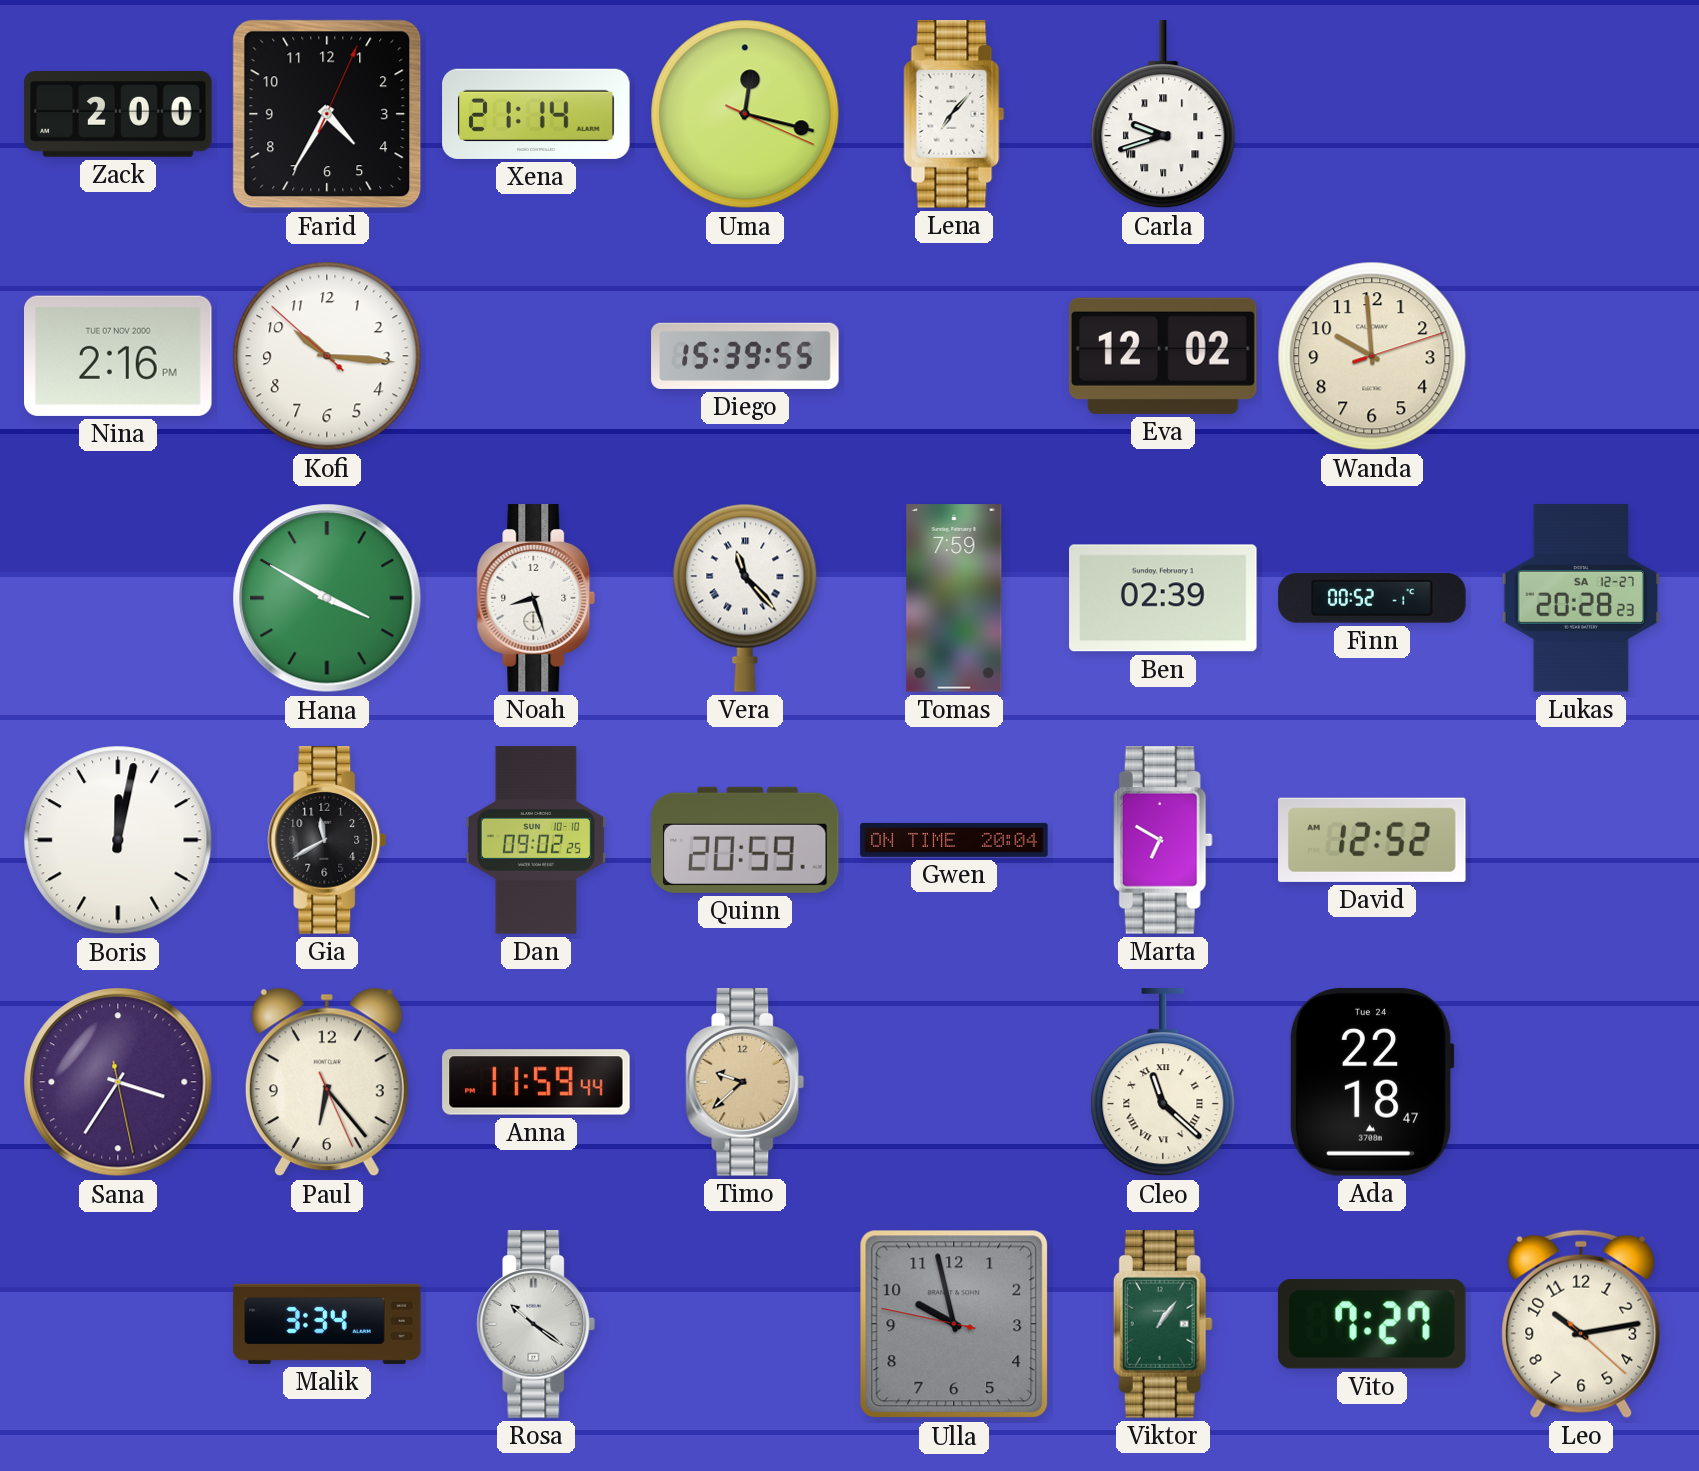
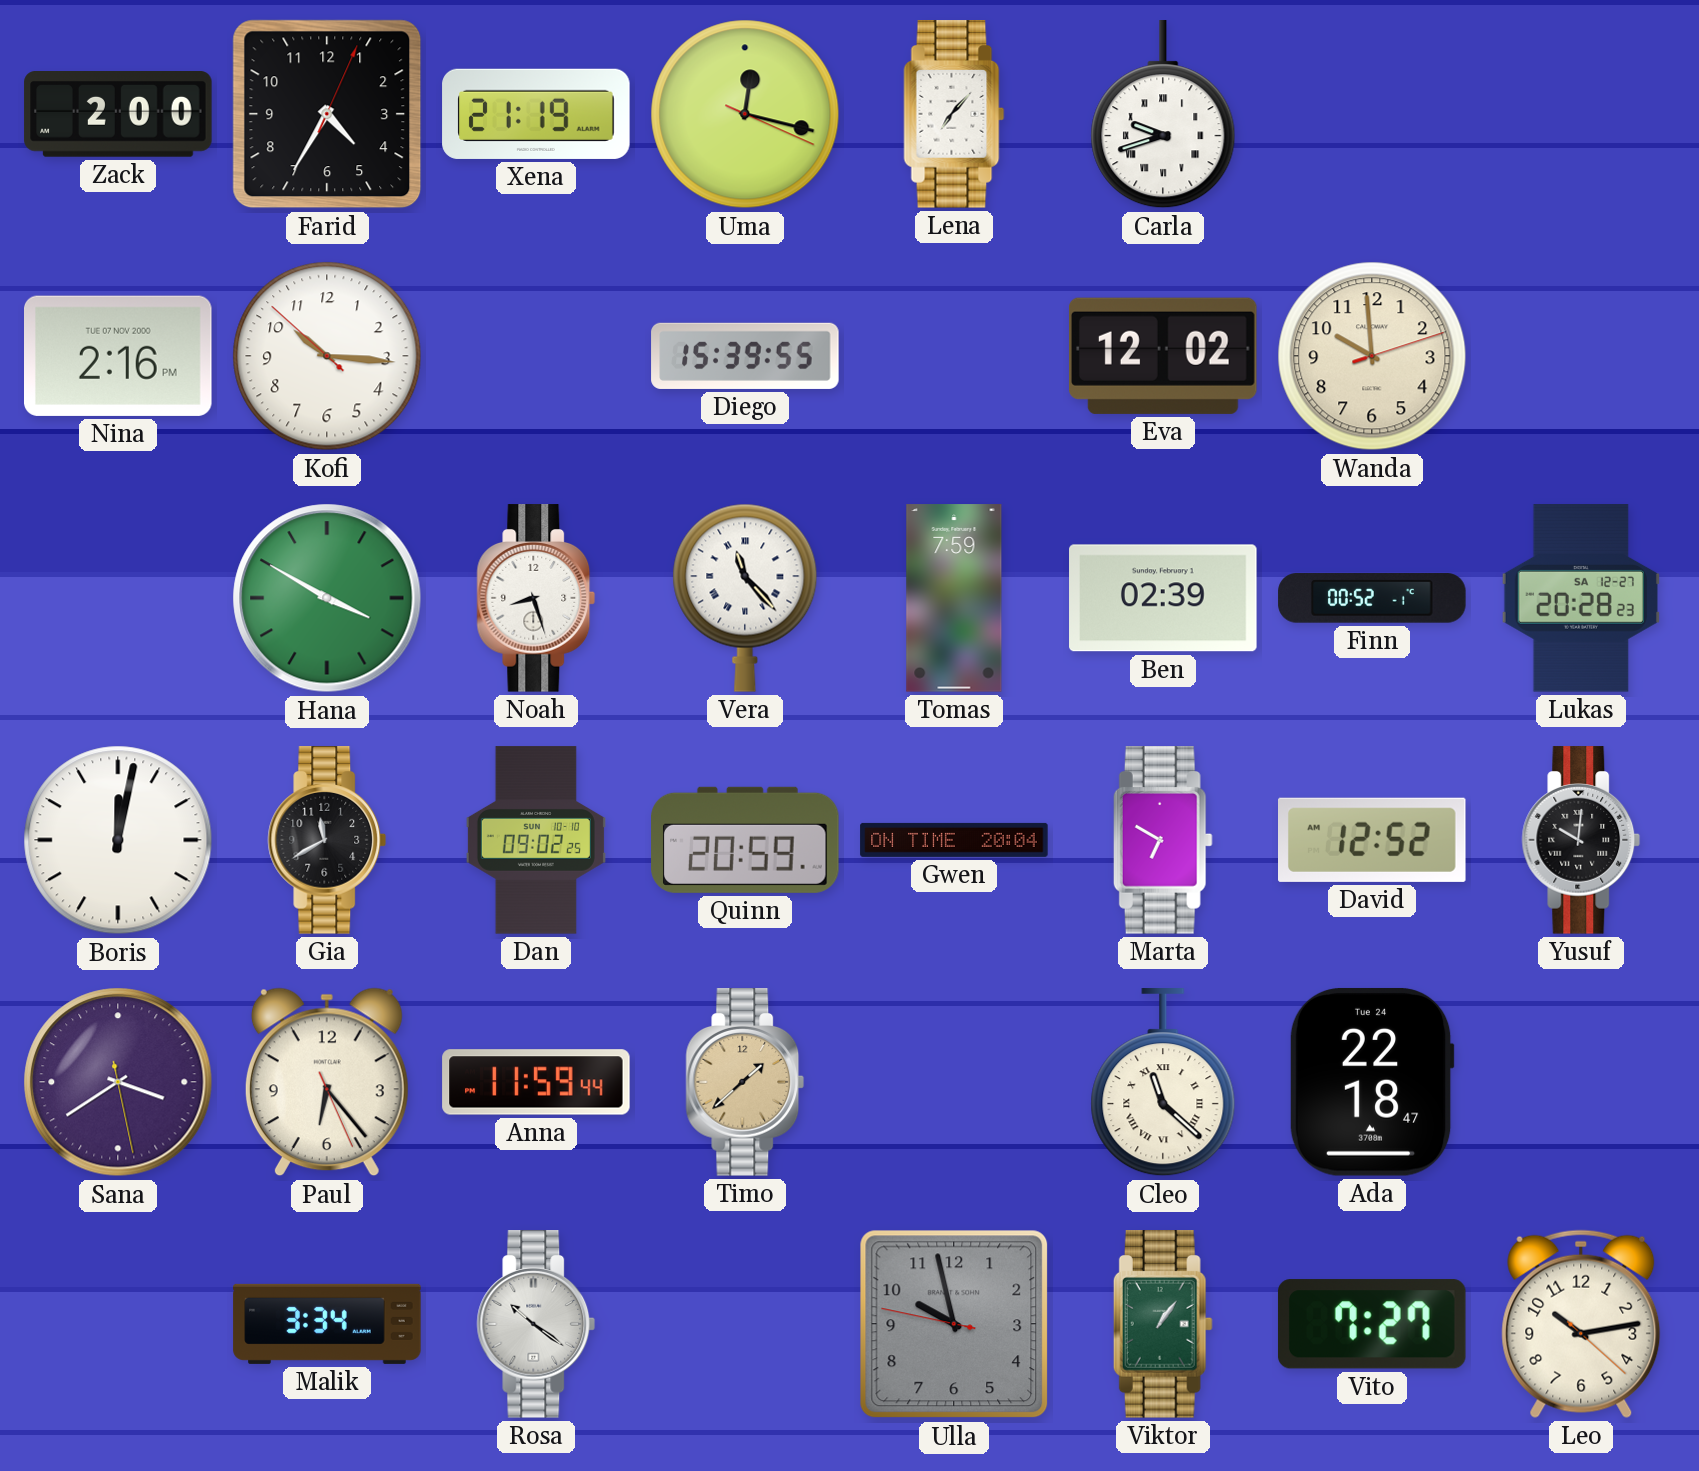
Xena: 21:14 -> 21:19 (536, 114)
Yusuf: none -> 10:01 (1581, 840)
Sana: 3:35 -> 3:39 (118, 1082)
Timo: 9:38 -> 1:38 (745, 1082)
